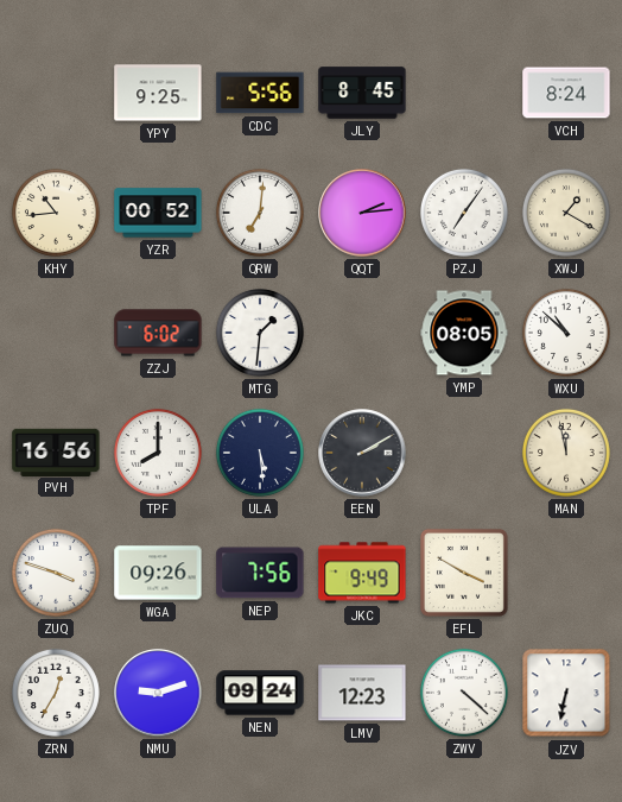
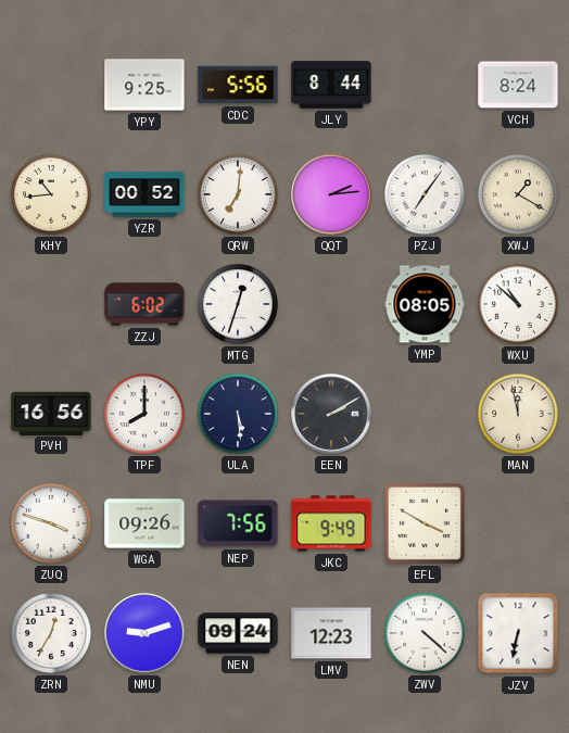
JLY: 8:45 -> 8:44 (331, 85)
MTG: 1:31 -> 12:33 (238, 304)
